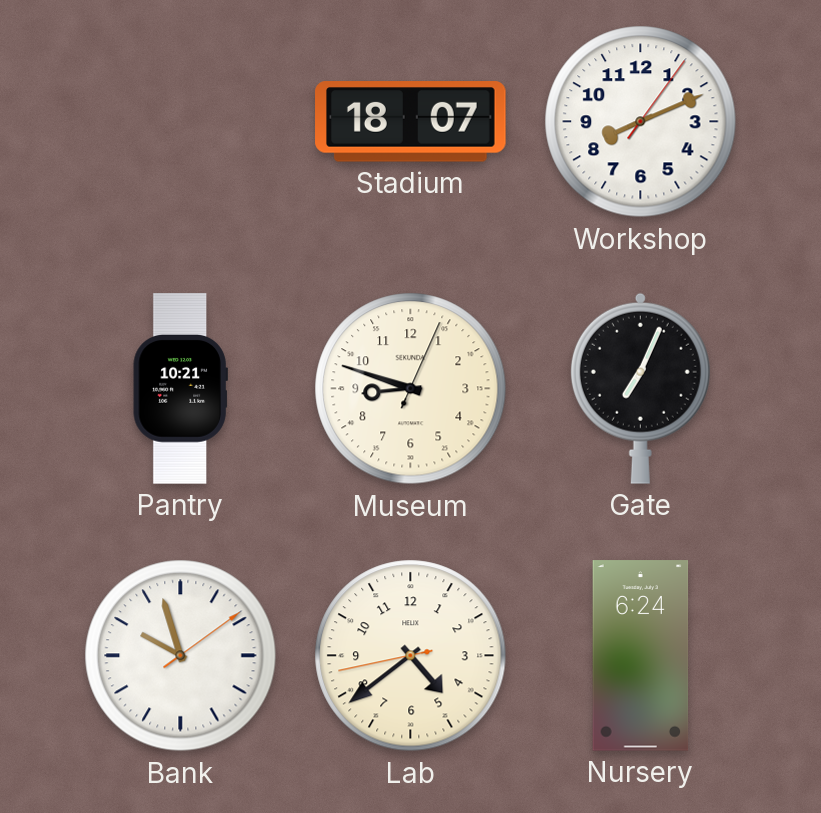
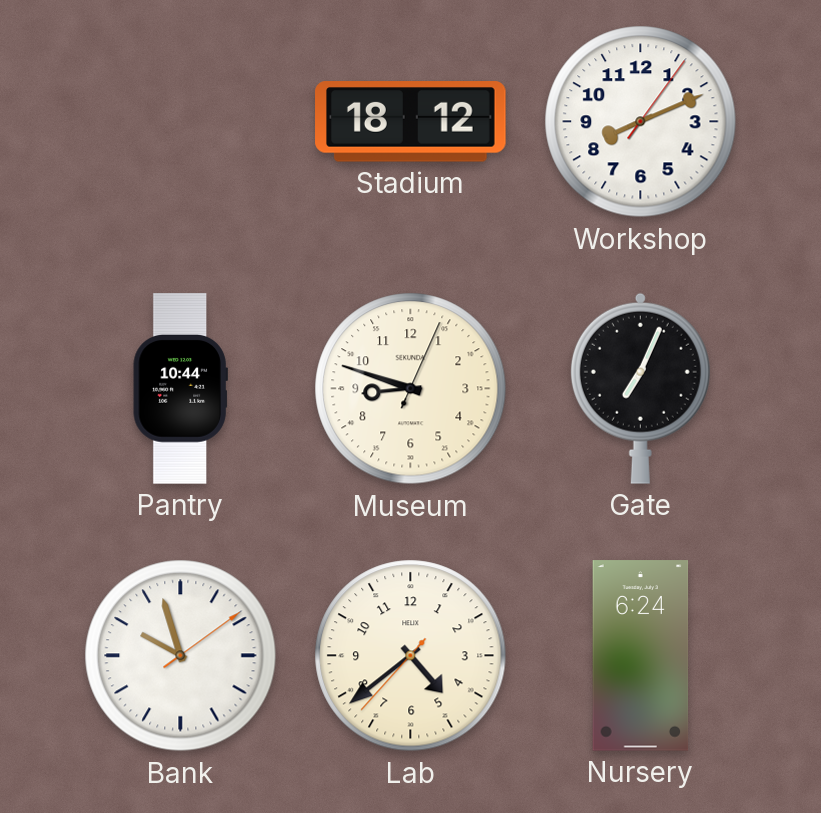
Stadium: 18:07 -> 18:12 (411, 122)
Pantry: 10:21 -> 10:44 (180, 389)
Lab: 4:38:43 -> 4:38:37 (411, 656)
